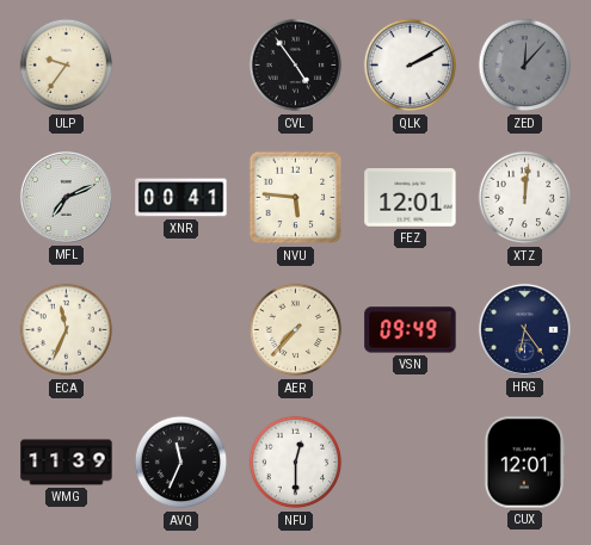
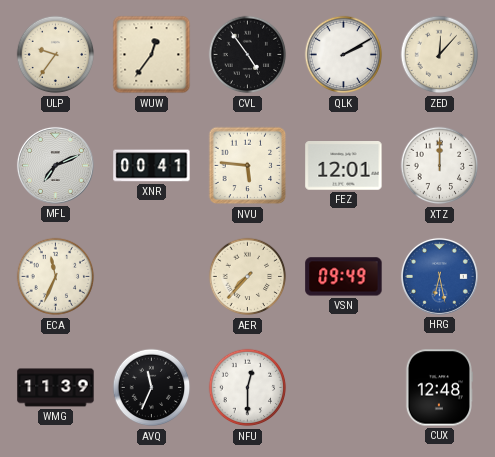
WUW: none -> 12:36 (152, 55)
ZED dial: grey -> cream (440, 55)
XTZ: 12:01 -> 12:00 (440, 166)
HRG: 6:24 -> 6:28 (439, 276)
HRG dial: navy -> blue (439, 276)
CUX: 12:01 -> 12:48 (438, 388)
